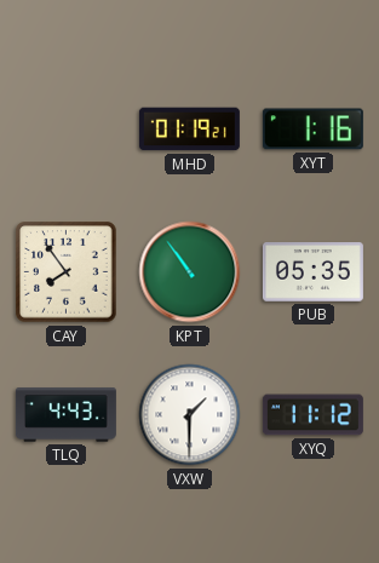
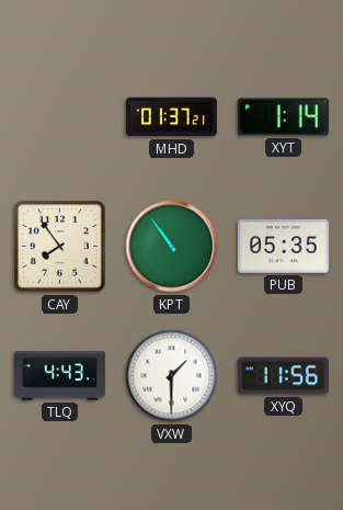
MHD: 01:19 -> 01:37 (171, 117)
XYT: 1:16 -> 1:14 (283, 117)
XYQ: 11:12 -> 11:56 (283, 376)
